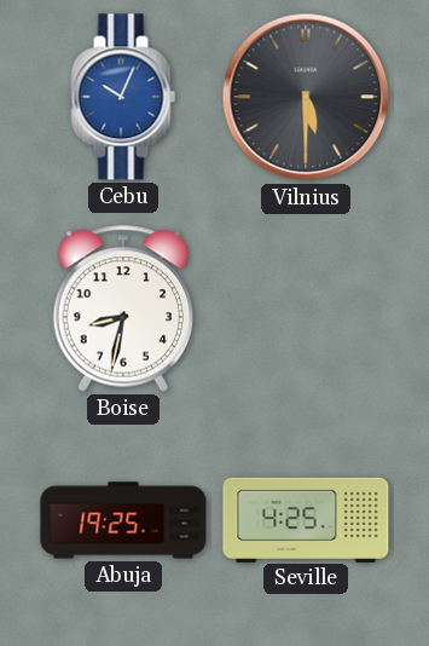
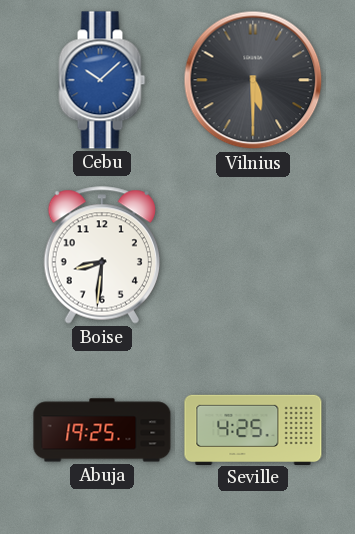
Cebu: 10:04 -> 10:08 (102, 80)
Boise: 8:32 -> 8:31 (101, 255)
